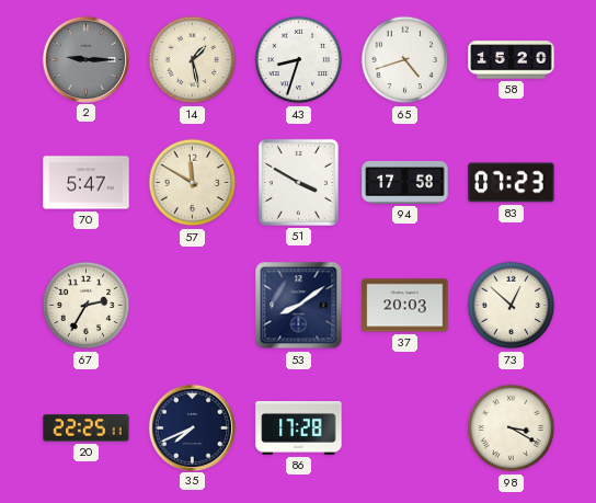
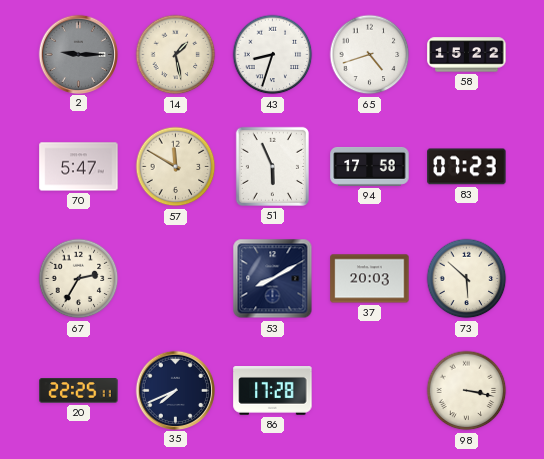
58: 15:20 -> 15:22 (467, 55)
51: 3:50 -> 5:56 (272, 166)
53: 8:09 -> 8:10 (273, 279)
73: 12:52 -> 5:52 (467, 279)
98: 3:20 -> 3:17 (467, 391)
